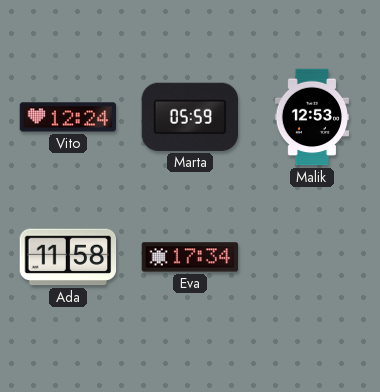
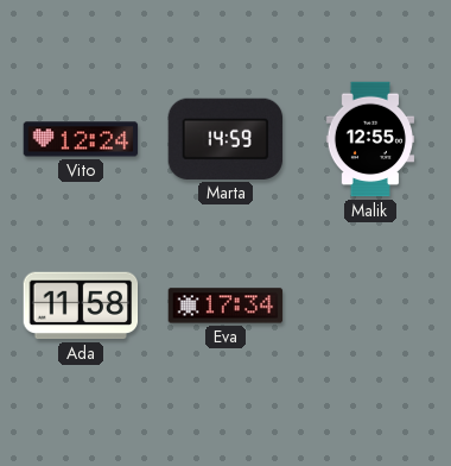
Marta: 05:59 -> 14:59 (225, 139)
Malik: 12:53 -> 12:55 (369, 139)
